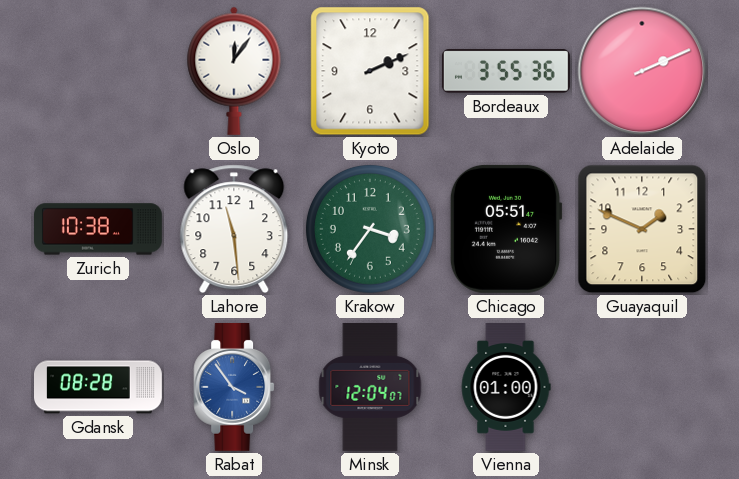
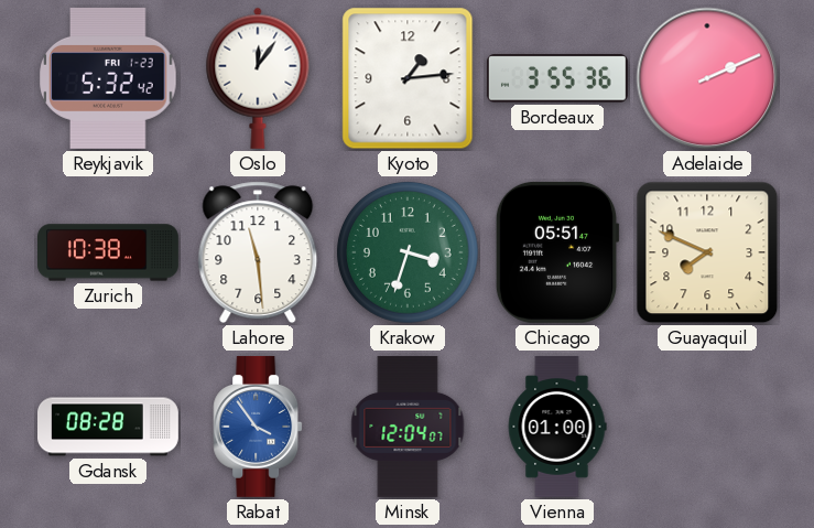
Reykjavik: none -> 5:32 (108, 78)
Kyoto: 2:11 -> 1:14 (408, 78)
Krakow: 3:36 -> 3:33 (408, 252)
Guayaquil: 1:49 -> 7:49 (707, 252)
